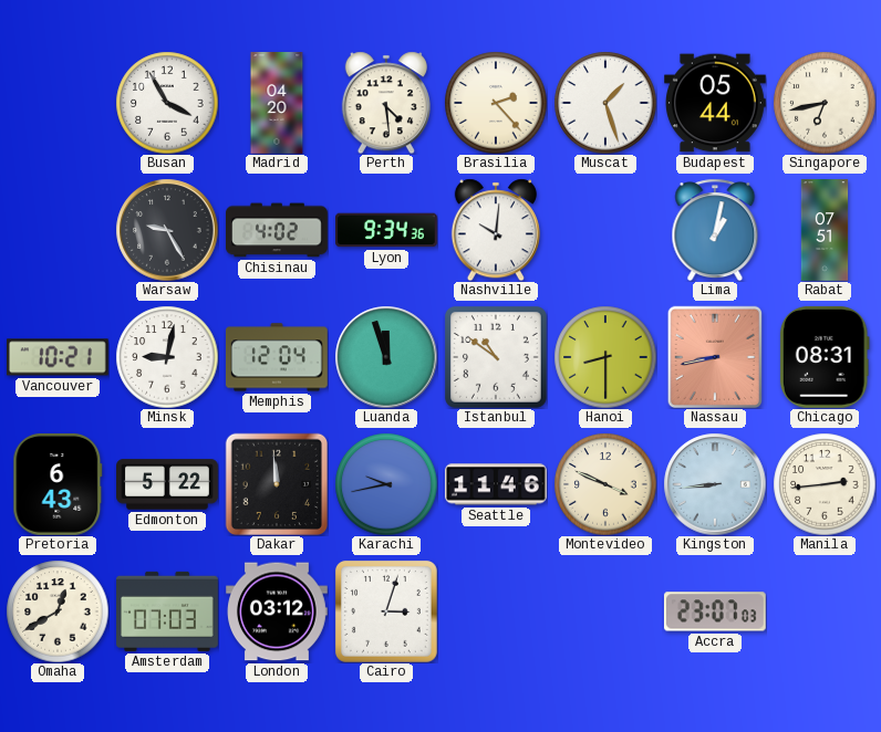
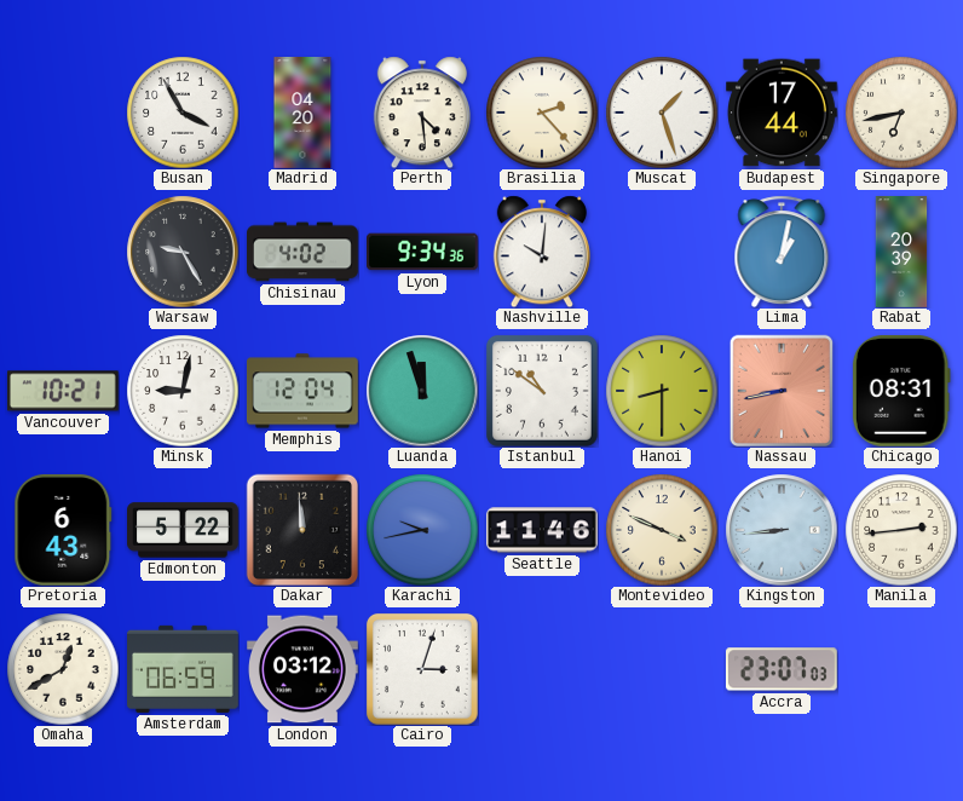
Budapest: 05:44 -> 17:44 (783, 113)
Rabat: 07:51 -> 20:39 (901, 252)
Amsterdam: 07:03 -> 06:59 (184, 669)
